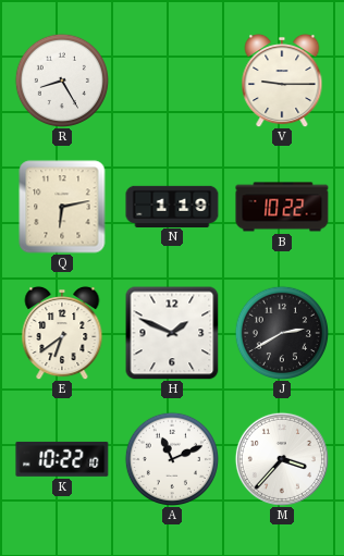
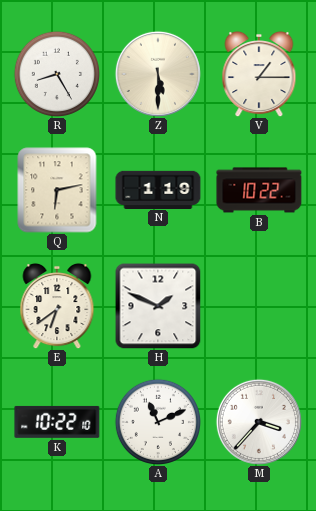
Z: none -> 5:30 (158, 74)
V: 9:15 -> 1:15 (259, 74)
J: 2:40 -> none (281, 332)
